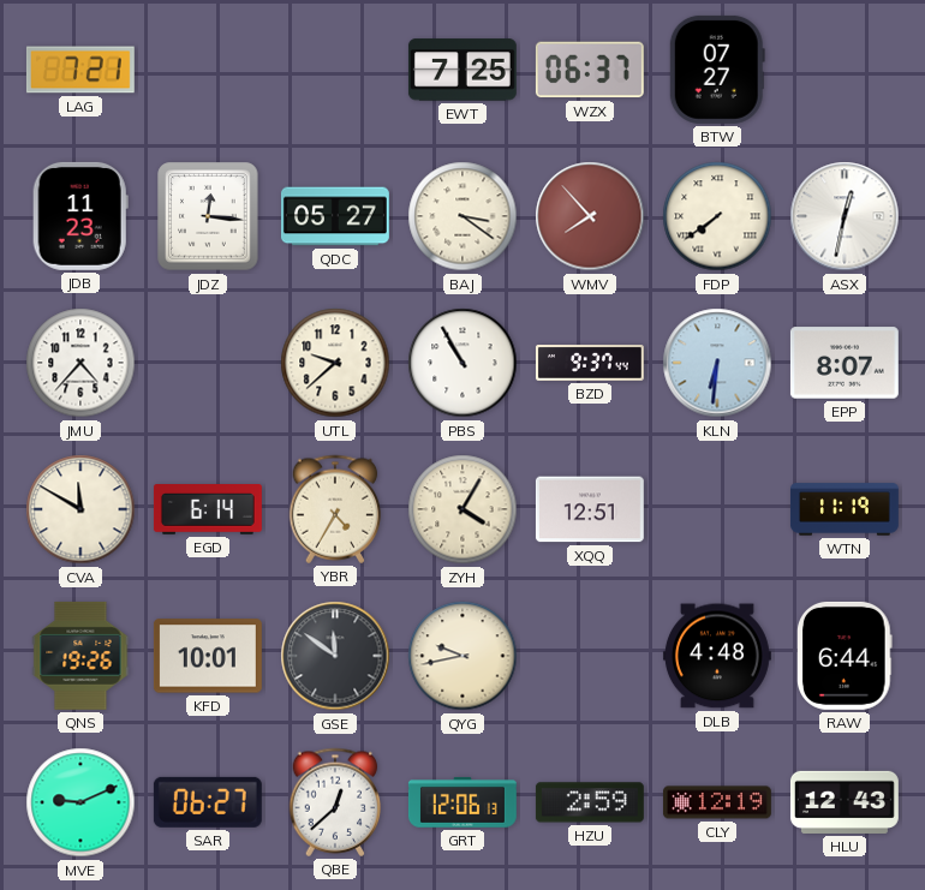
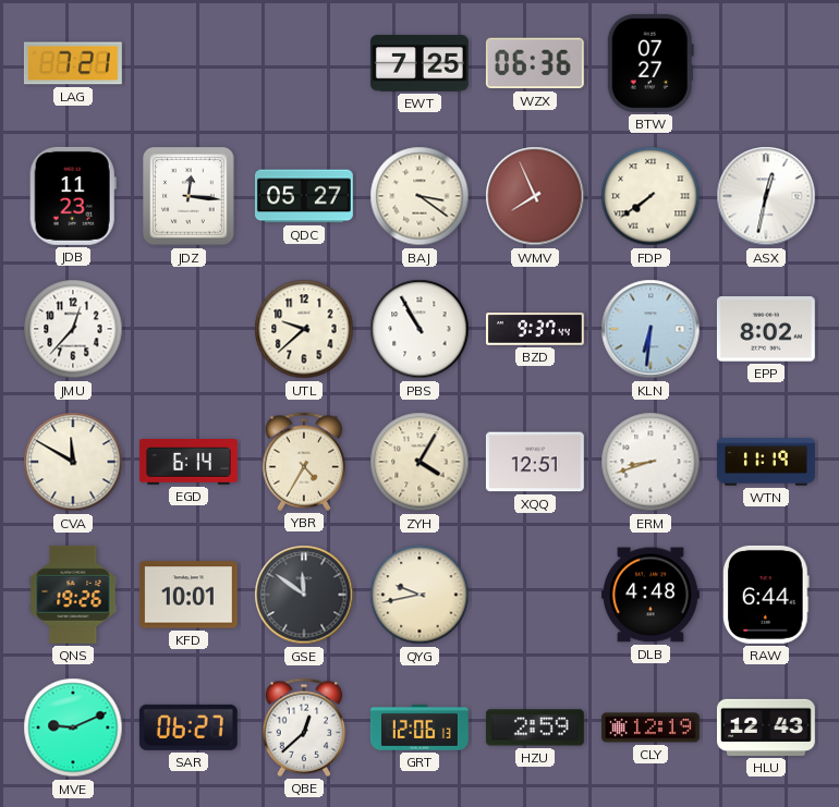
WZX: 06:37 -> 06:36 (535, 63)
WMV: 7:53 -> 7:56 (535, 196)
JMU: 4:37 -> 12:37 (73, 329)
EPP: 8:07 -> 8:02 (766, 329)
ERM: none -> 8:42 (650, 462)
